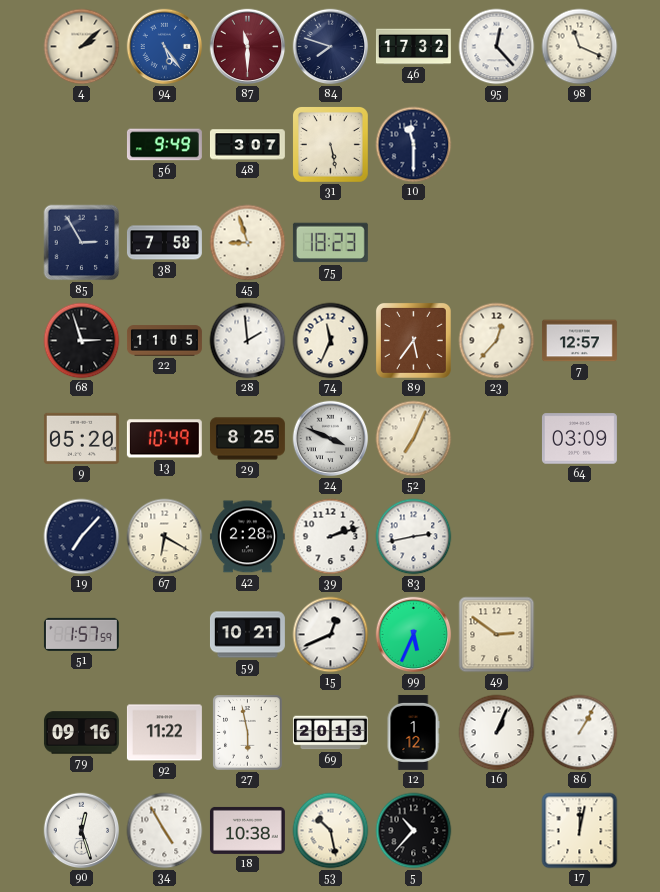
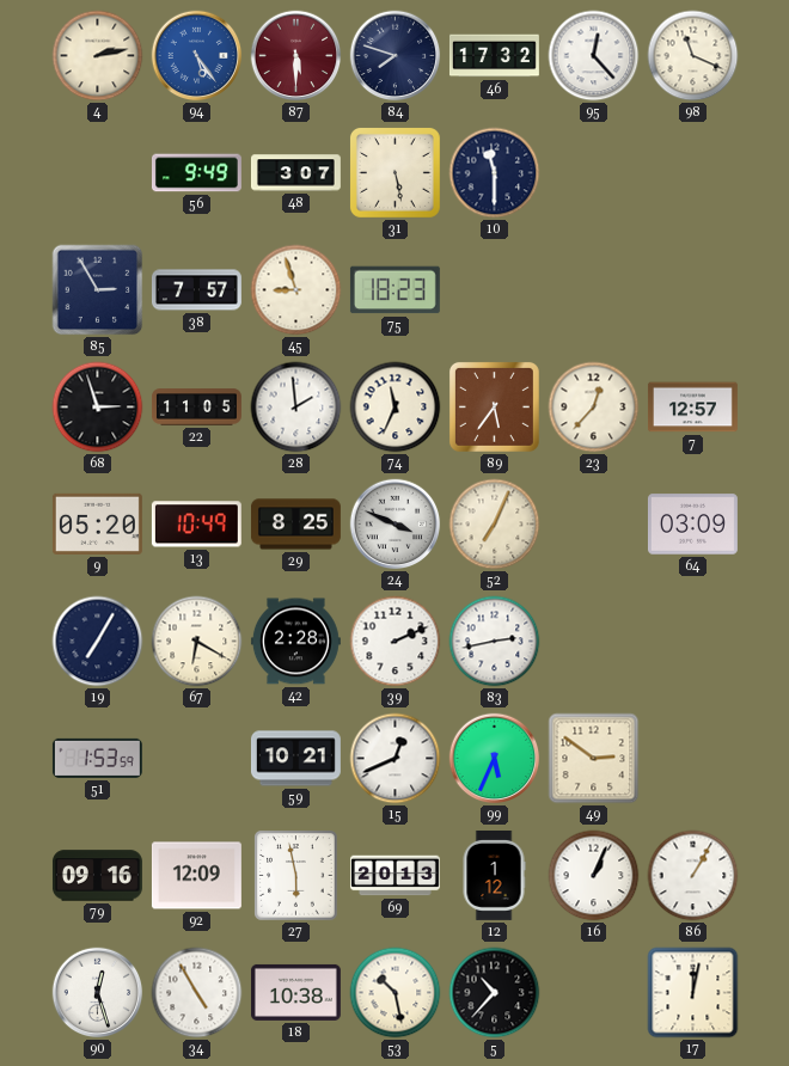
4: 2:08 -> 2:13 (98, 56)
87: 11:30 -> 5:30 (296, 56)
38: 7:58 -> 7:57 (196, 290)
19: 7:07 -> 7:05 (98, 642)
39: 2:12 -> 2:11 (396, 642)
51: 1:57 -> 1:53 (97, 758)
92: 11:22 -> 12:09 (196, 876)
